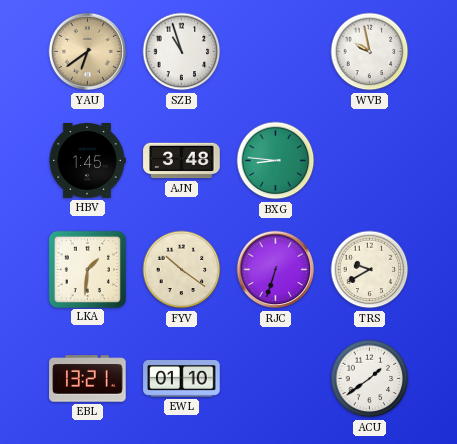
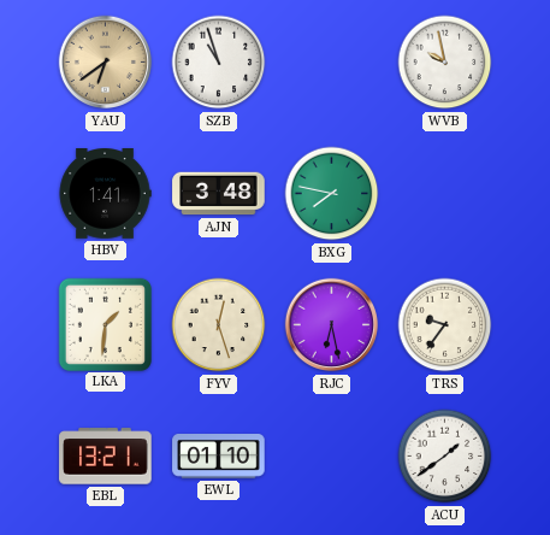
HBV: 1:45 -> 1:41 (105, 194)
BXG: 8:46 -> 7:47 (332, 194)
FYV: 10:21 -> 12:27 (219, 325)
RJC: 6:33 -> 6:28 (332, 325)
TRS: 9:40 -> 9:36 (445, 325)
